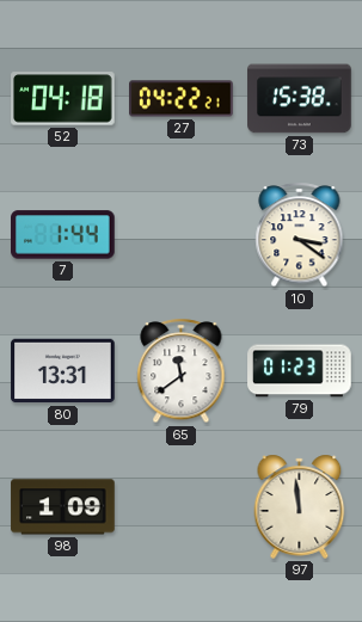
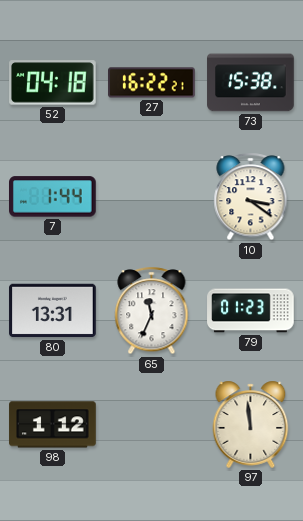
27: 04:22 -> 16:22 (152, 83)
65: 11:39 -> 11:34 (152, 311)
98: 1:09 -> 1:12 (53, 425)
